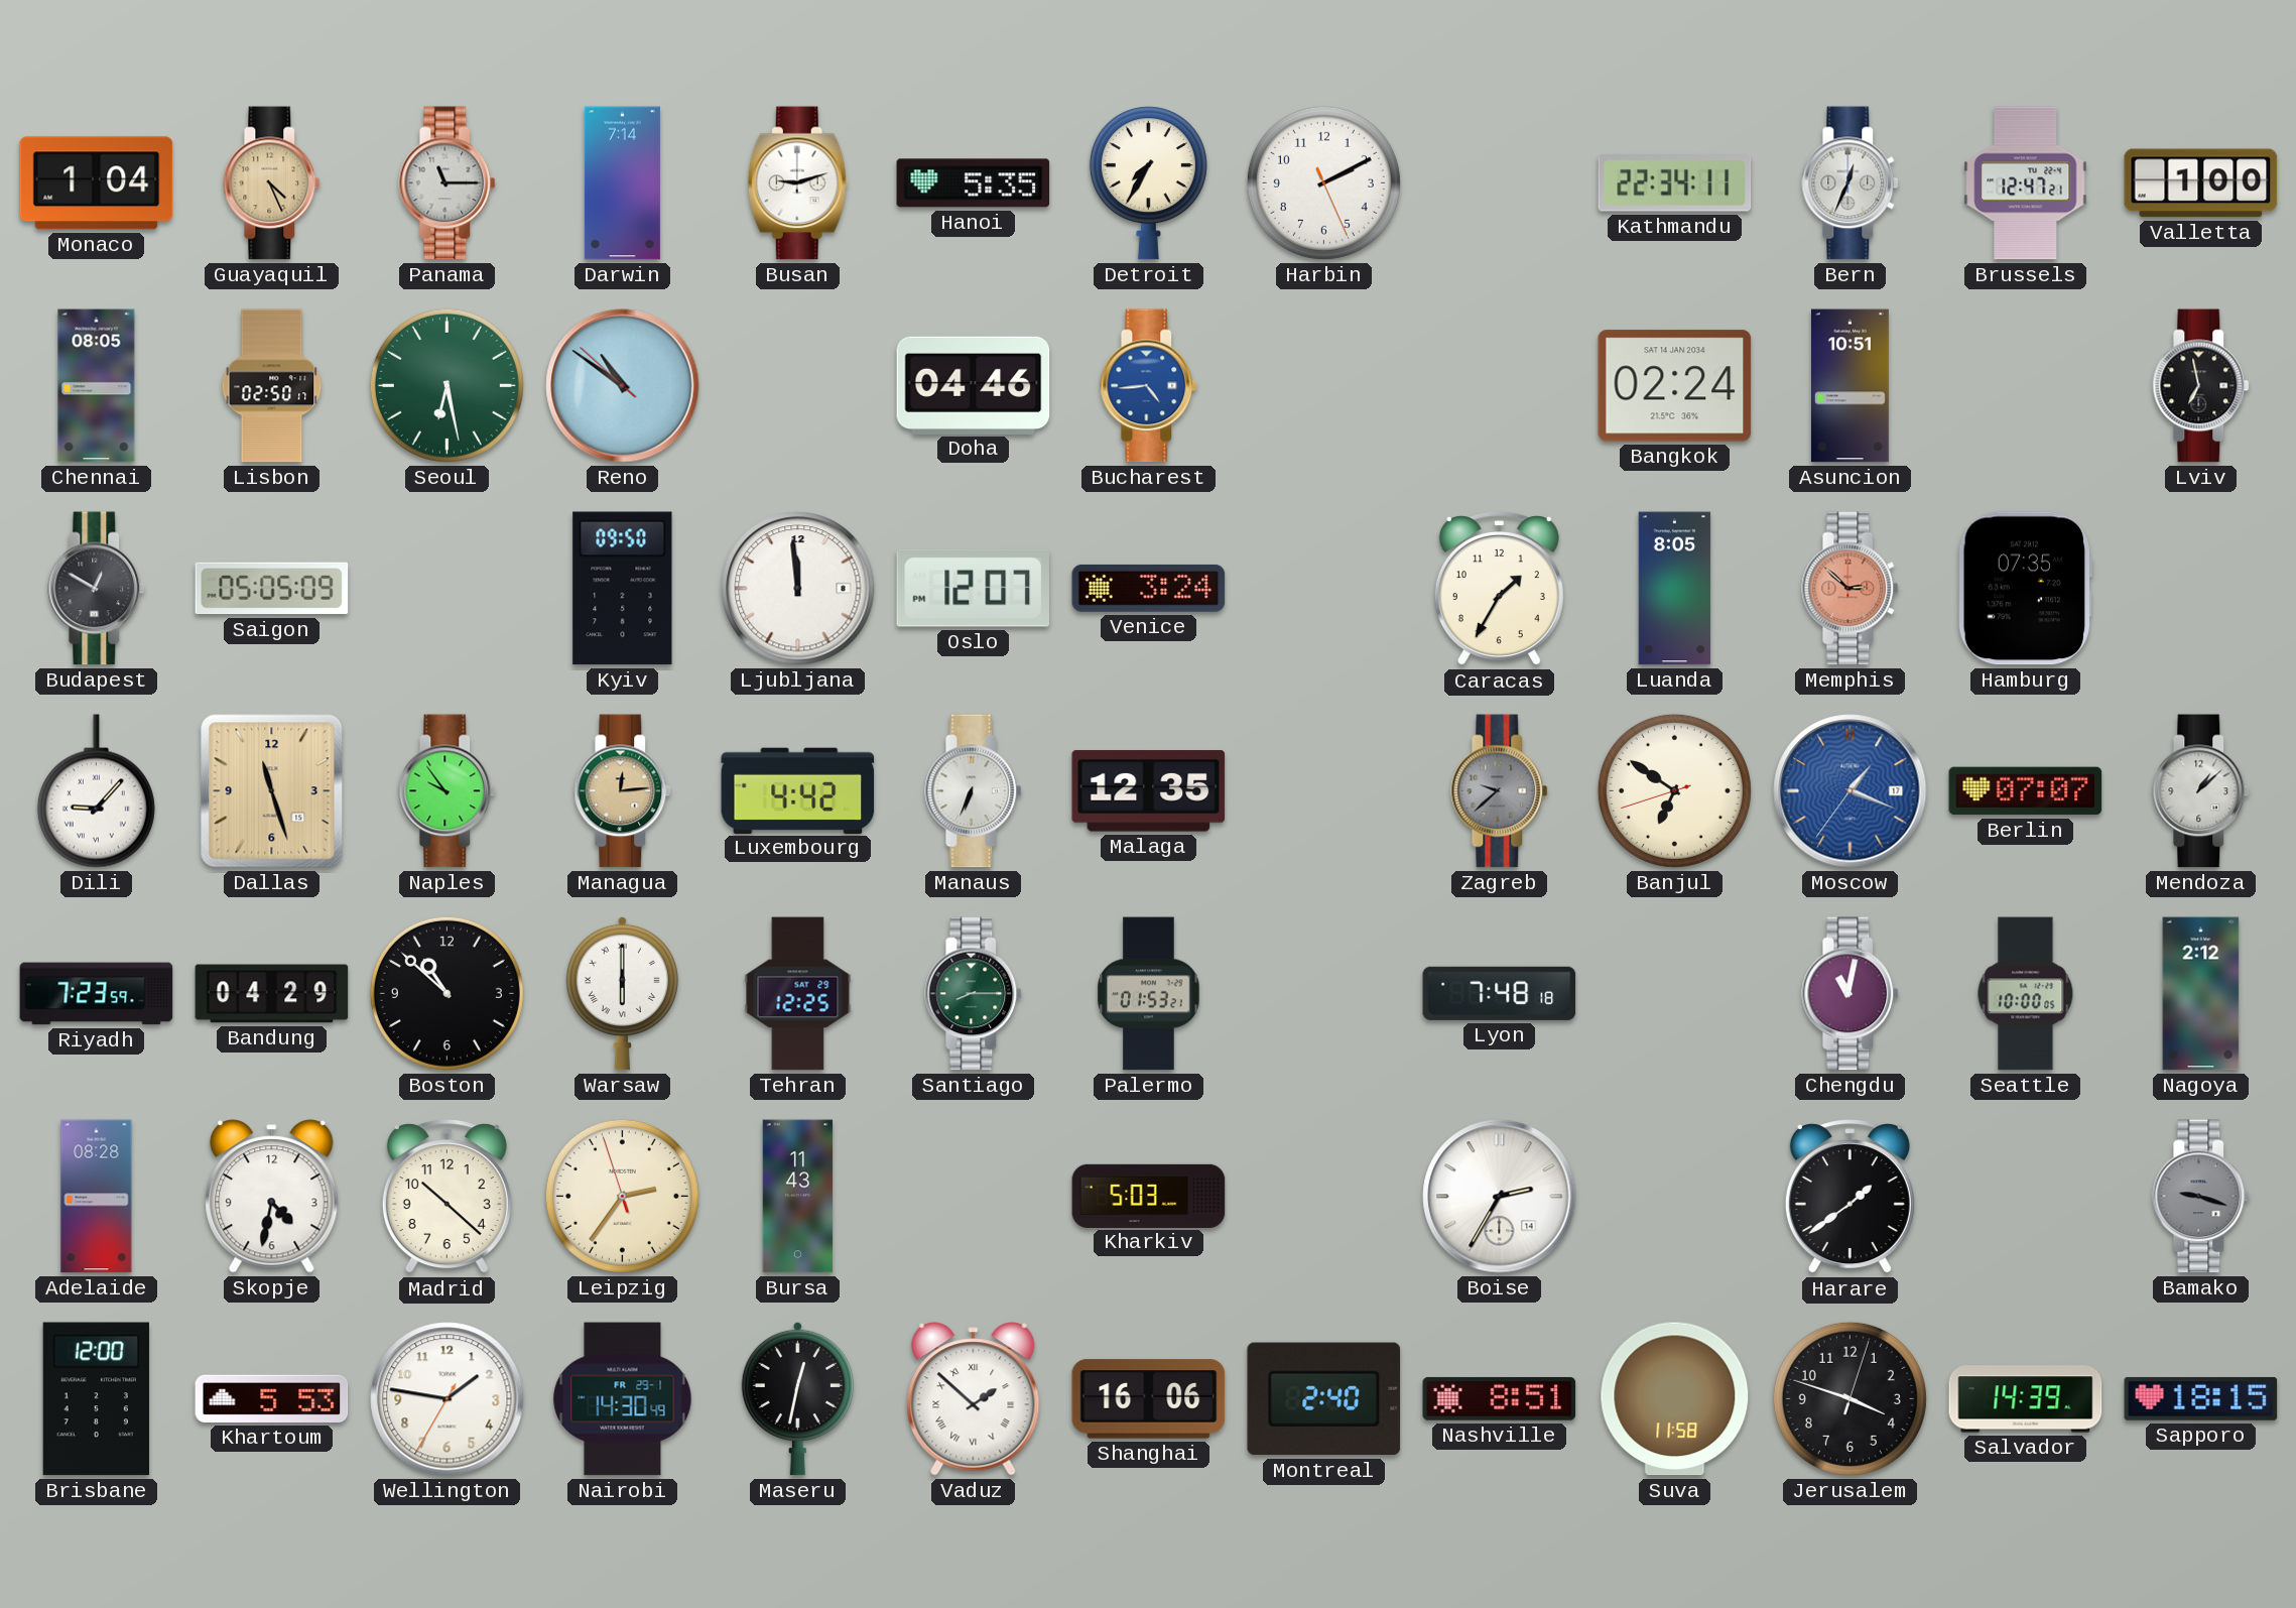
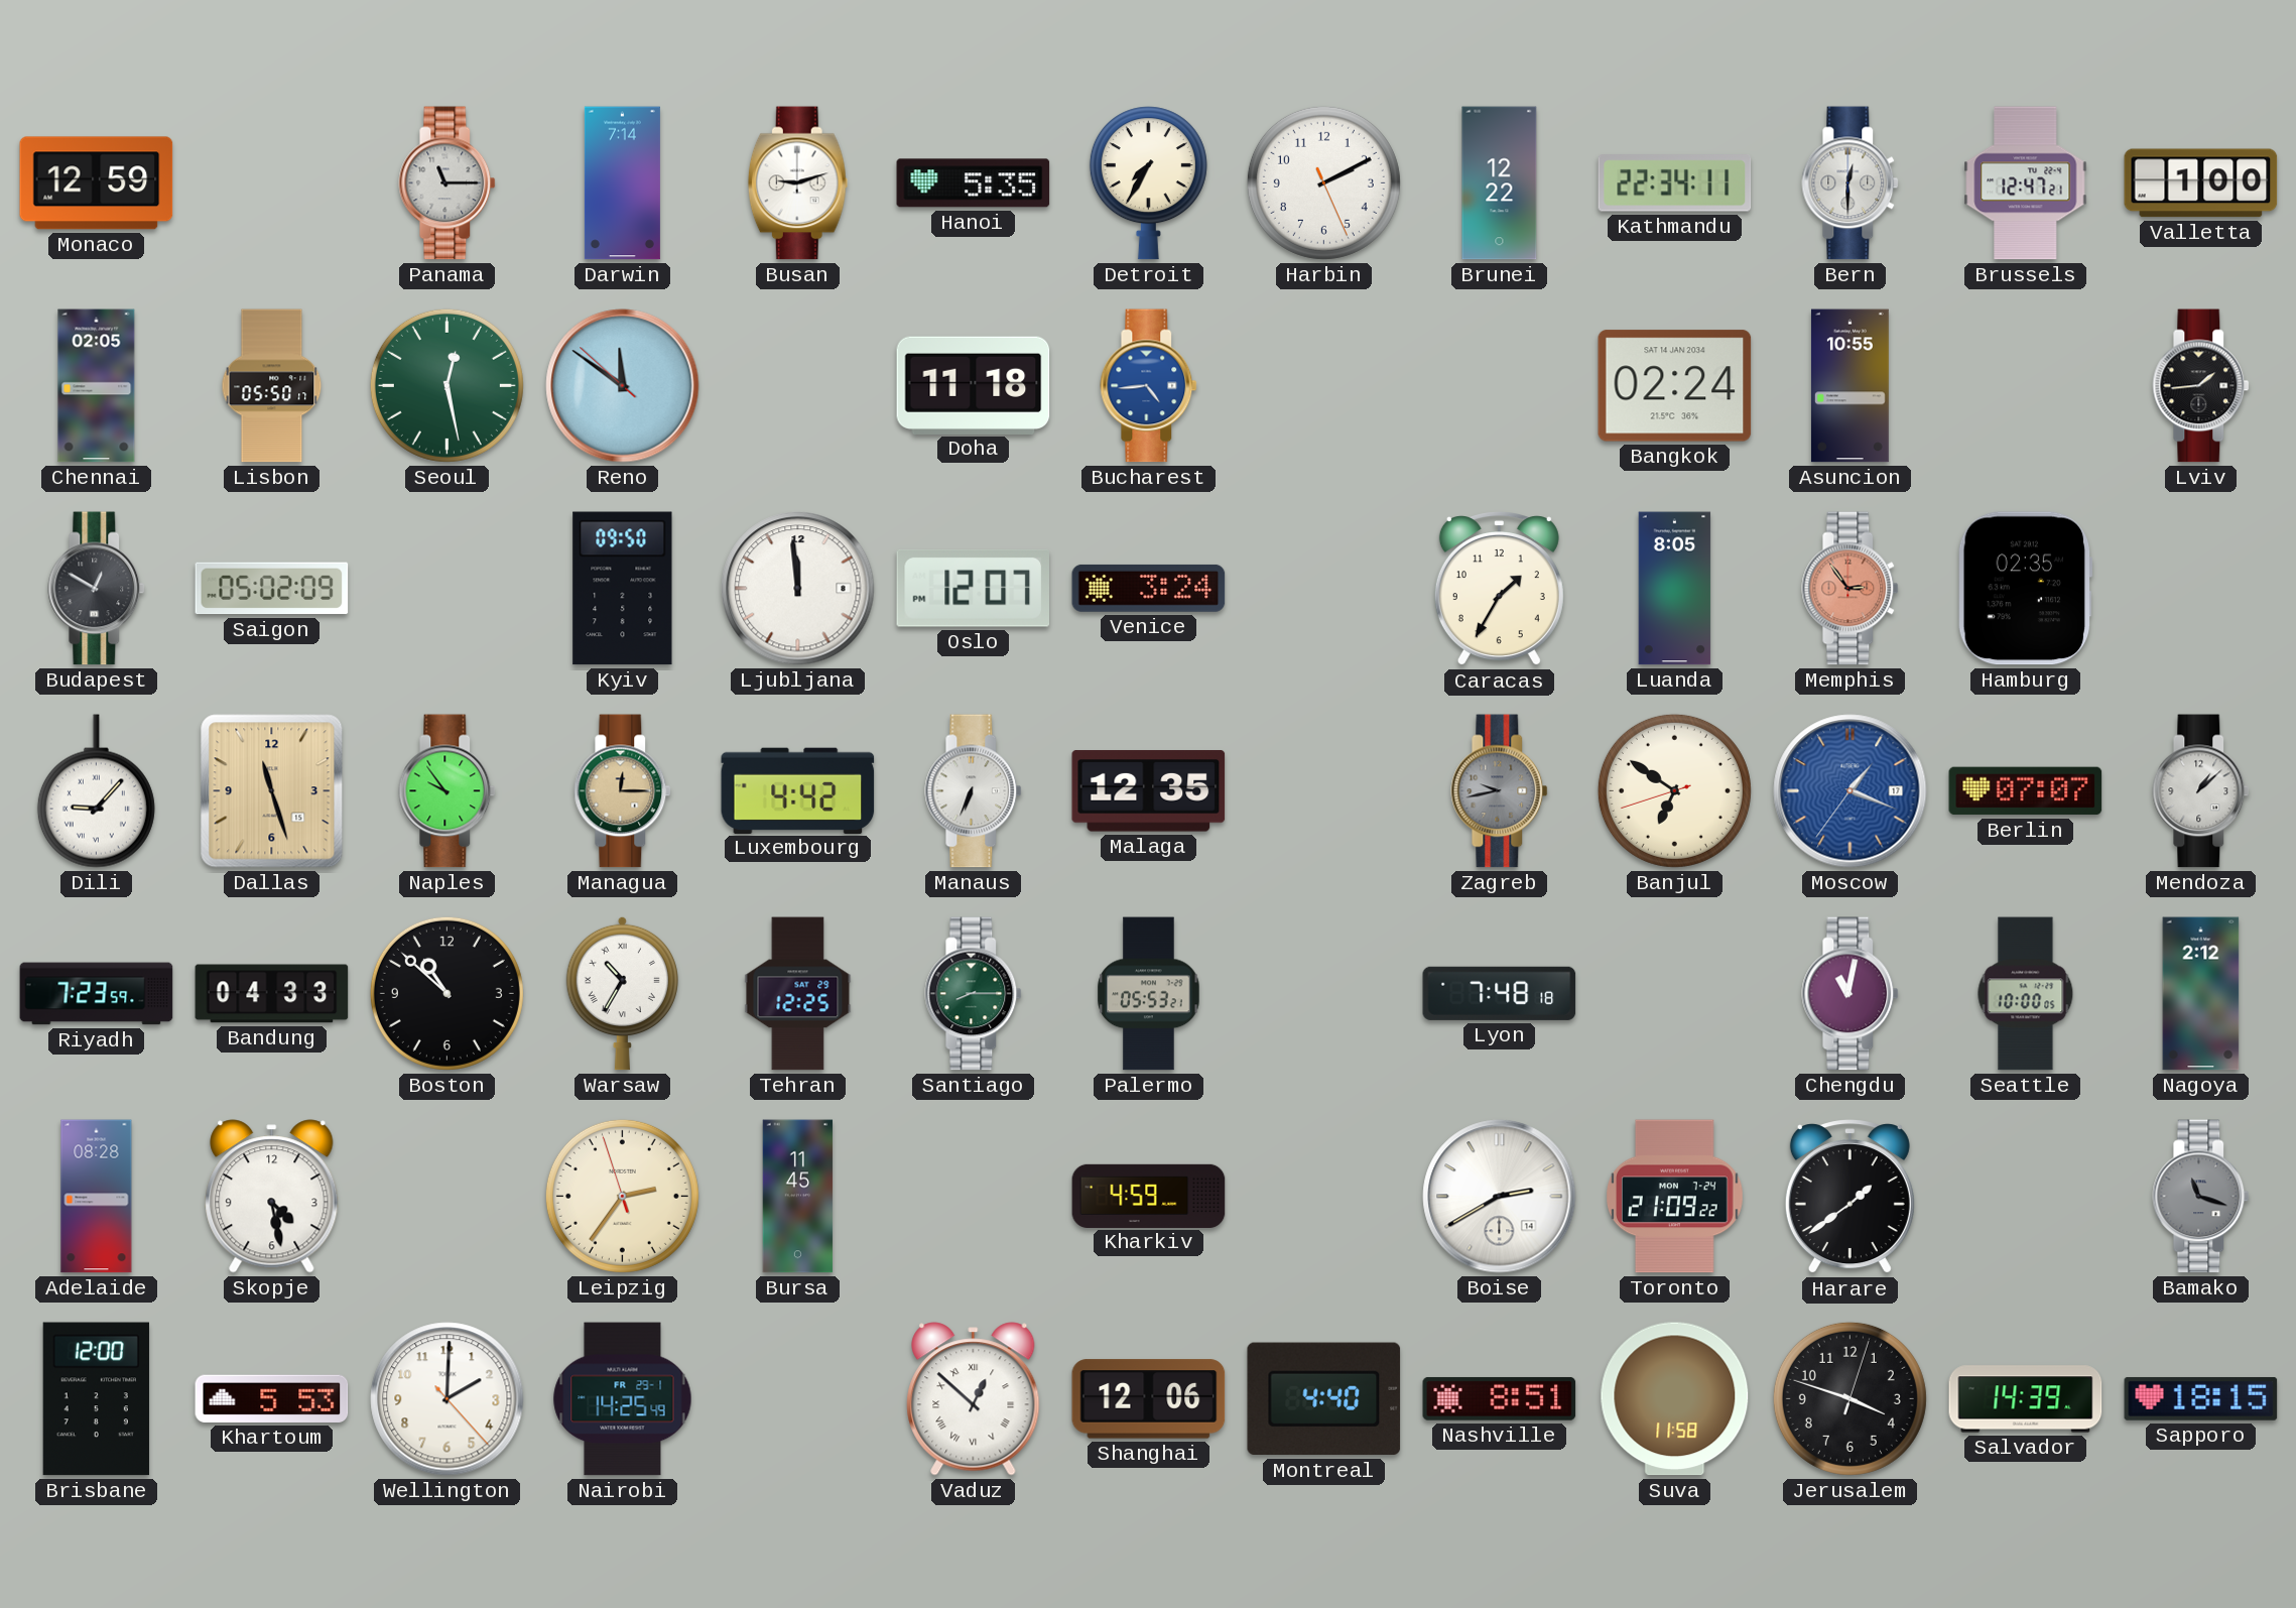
Monaco: 1:04 -> 12:59 (97, 183)
Guayaquil: 4:26 -> none (272, 183)
Brunei: none -> 12:22 (1500, 183)
Bern: 12:34 -> 12:30 (1851, 183)
Chennai: 08:05 -> 02:05 (97, 386)
Lisbon: 02:50 -> 05:50 (272, 386)
Seoul: 6:28 -> 12:28 (447, 385)
Reno: 10:50 -> 11:50 (623, 386)
Doha: 04:46 -> 11:18 (974, 385)
Asuncion: 10:51 -> 10:55 (1849, 386)
Lviv: 6:58 -> 1:44 (2201, 386)
Saigon: 05:05 -> 05:02 (272, 589)
Memphis: 2:52 -> 2:54 (1851, 589)
Hamburg: 07:35 -> 02:35 (2025, 589)
Managua: 12:14 -> 12:15 (623, 791)
Zagreb: 9:38 -> 9:43 (1500, 791)
Bandung: 04:29 -> 04:33 (272, 994)
Warsaw: 6:00 -> 10:35 (622, 993)
Palermo: 01:53 -> 05:53 (1149, 994)
Skopje: 4:32 -> 4:28 (272, 1197)
Madrid: 10:22 -> none (447, 1197)
Bursa: 11:43 -> 11:45 (798, 1197)
Kharkiv: 5:03 -> 4:59 (1149, 1196)
Boise: 2:35 -> 2:40 (1500, 1197)
Toronto: none -> 21:09 (1675, 1197)
Bamako: 9:18 -> 11:18 (2201, 1197)
Wellington: 1:46 -> 2:00 (448, 1399)
Nairobi: 14:30 -> 14:25 (623, 1399)
Maseru: 12:32 -> none (797, 1398)
Vaduz: 1:52 -> 12:52 (974, 1399)
Shanghai: 16:06 -> 12:06 (1149, 1399)
Montreal: 2:40 -> 4:40 (1324, 1399)
